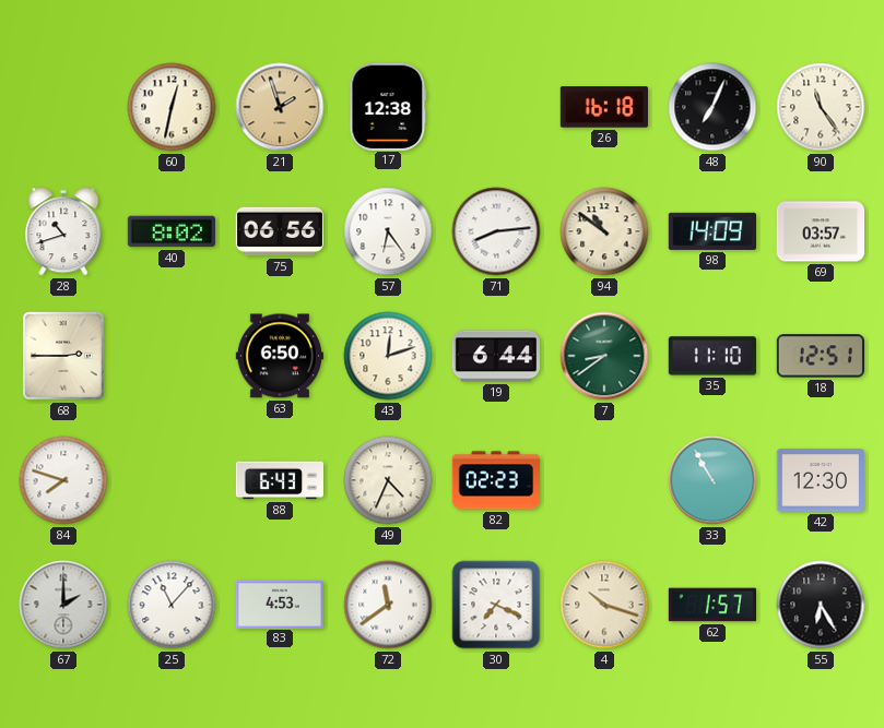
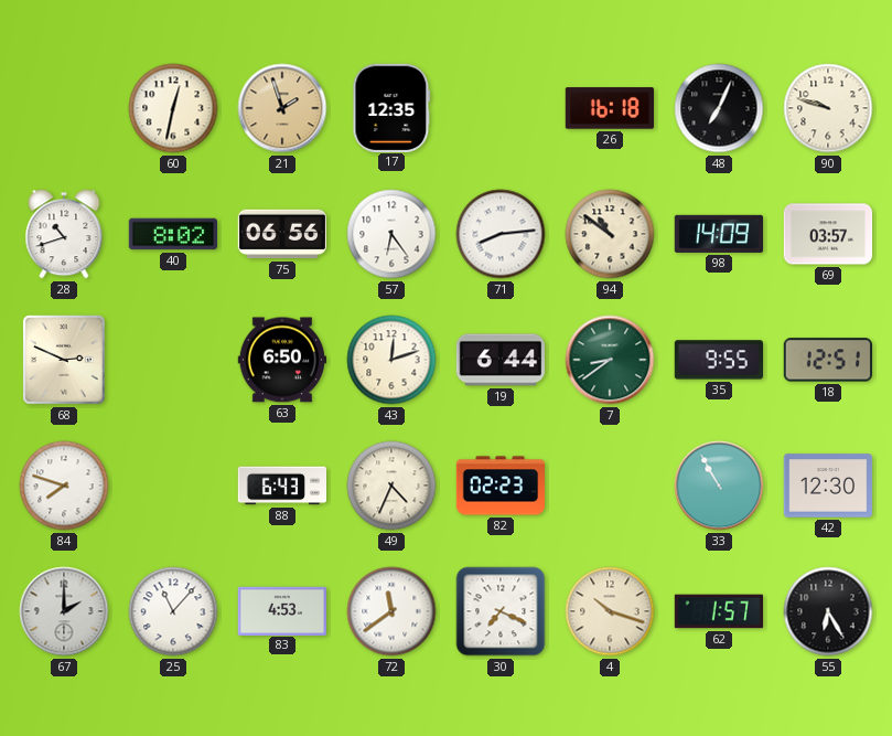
17: 12:38 -> 12:35 (391, 107)
90: 11:24 -> 9:48 (828, 108)
68: 2:45 -> 2:49 (64, 360)
35: 11:10 -> 9:55 (718, 360)
